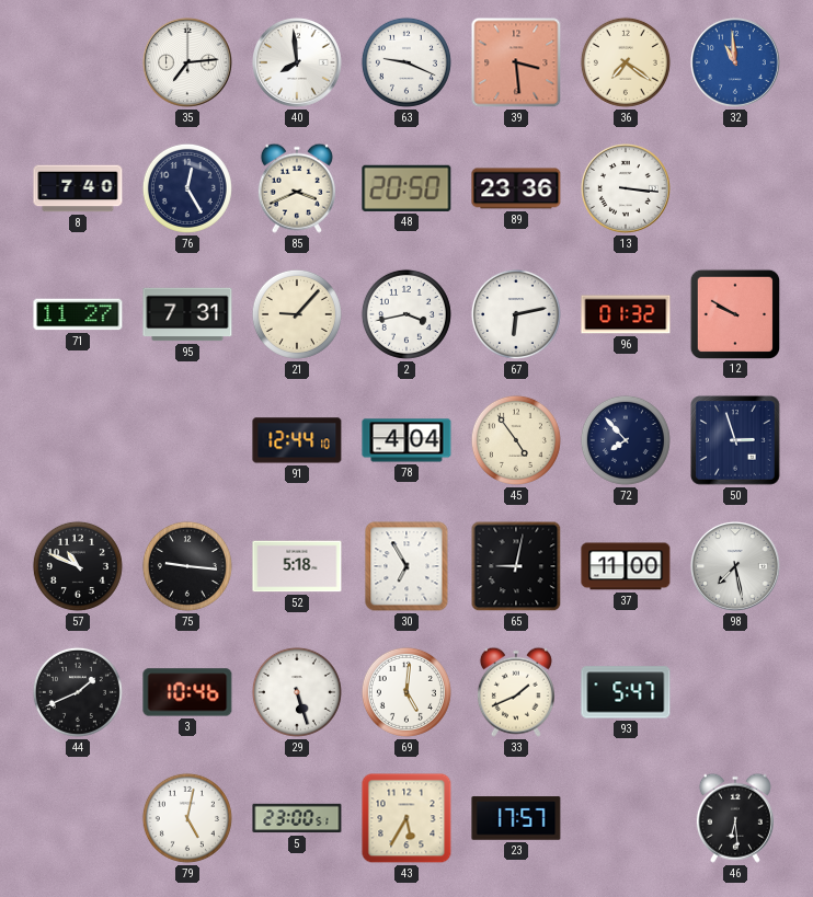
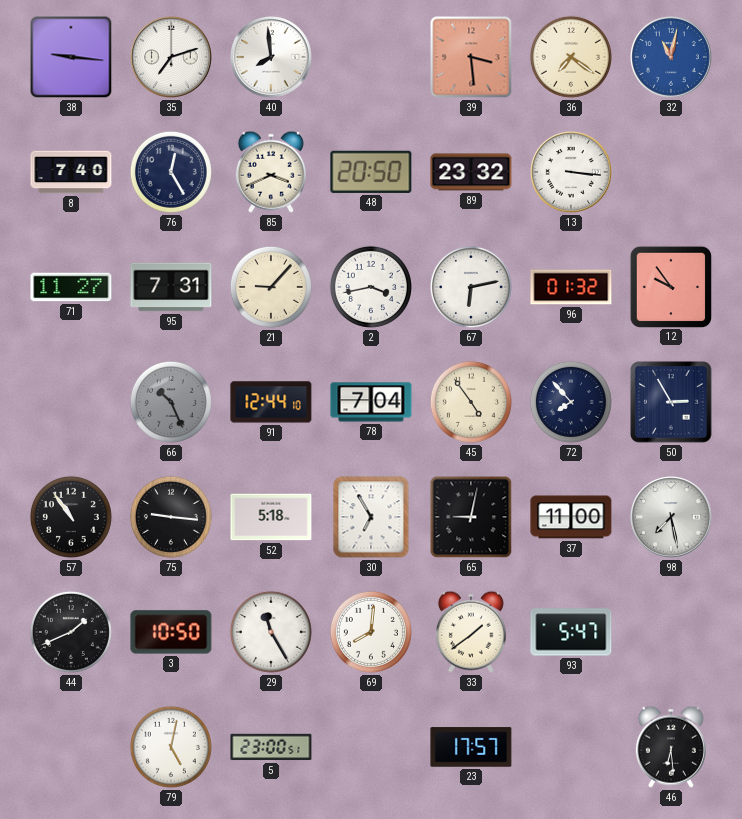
38: none -> 9:16 (71, 57)
35: 7:14 -> 7:12 (172, 58)
63: 9:19 -> none (406, 62)
32: 10:59 -> 11:02 (672, 58)
89: 23:36 -> 23:32 (471, 172)
12: 9:50 -> 9:54 (670, 286)
66: none -> 10:26 (171, 402)
78: 4:04 -> 7:04 (371, 402)
50: 2:57 -> 2:55 (671, 402)
57: 10:49 -> 10:54 (71, 517)
3: 10:46 -> 10:50 (171, 632)
29: 5:27 -> 11:25 (271, 632)
69: 5:01 -> 8:01 (371, 632)
33: 1:41 -> 1:39 (471, 632)
43: 5:35 -> none (406, 818)
